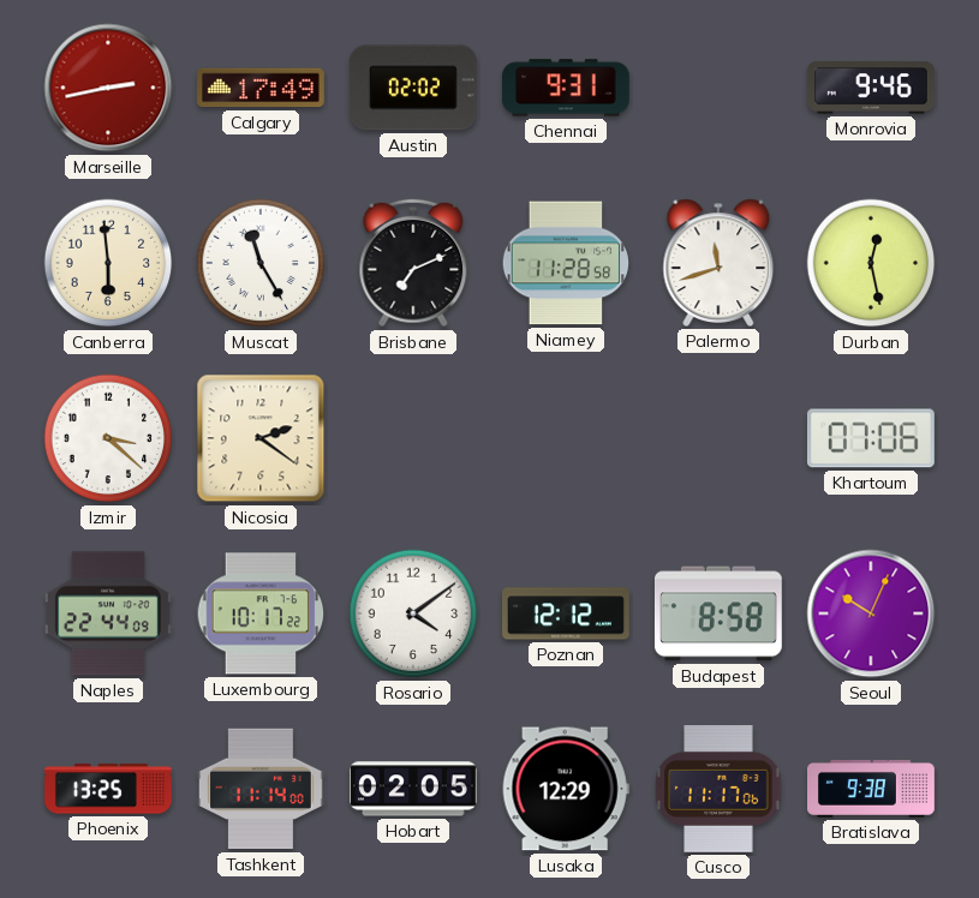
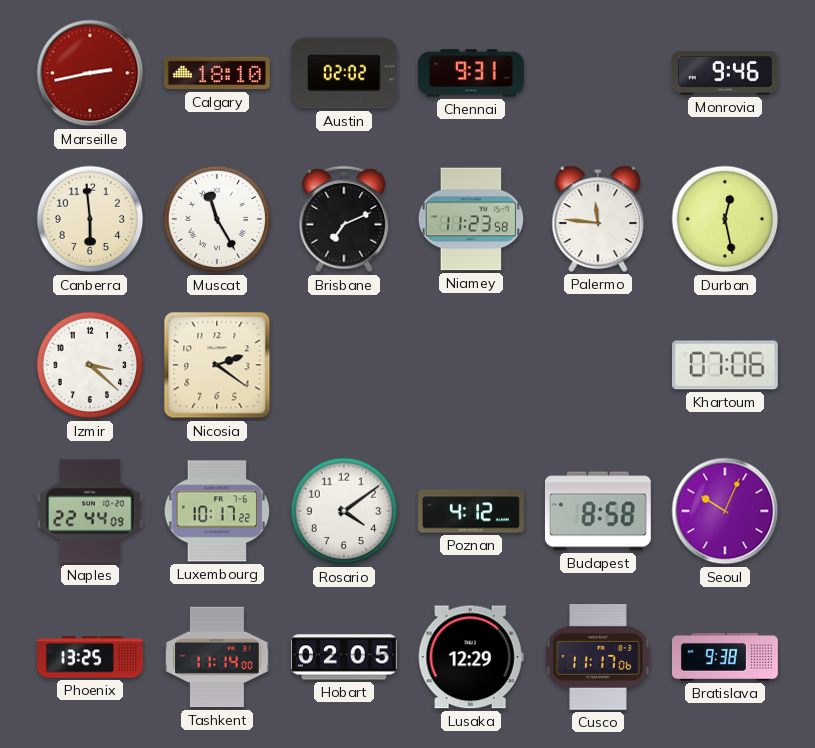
Calgary: 17:49 -> 18:10 (218, 73)
Niamey: 11:28 -> 11:23 (471, 219)
Palermo: 11:42 -> 11:46 (598, 219)
Poznan: 12:12 -> 4:12 (472, 511)
